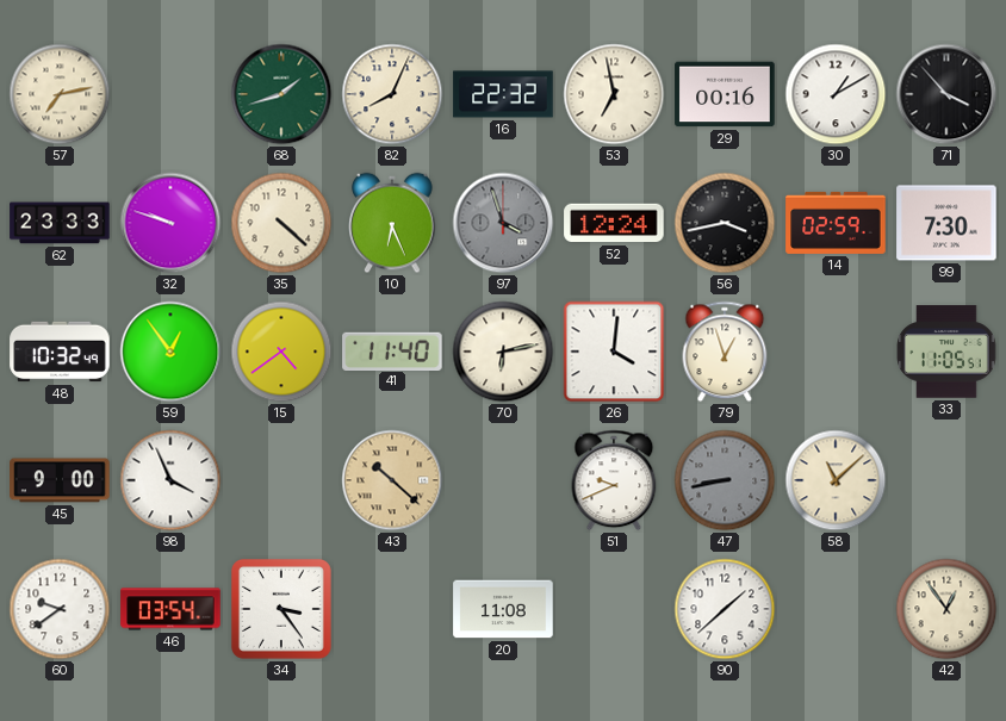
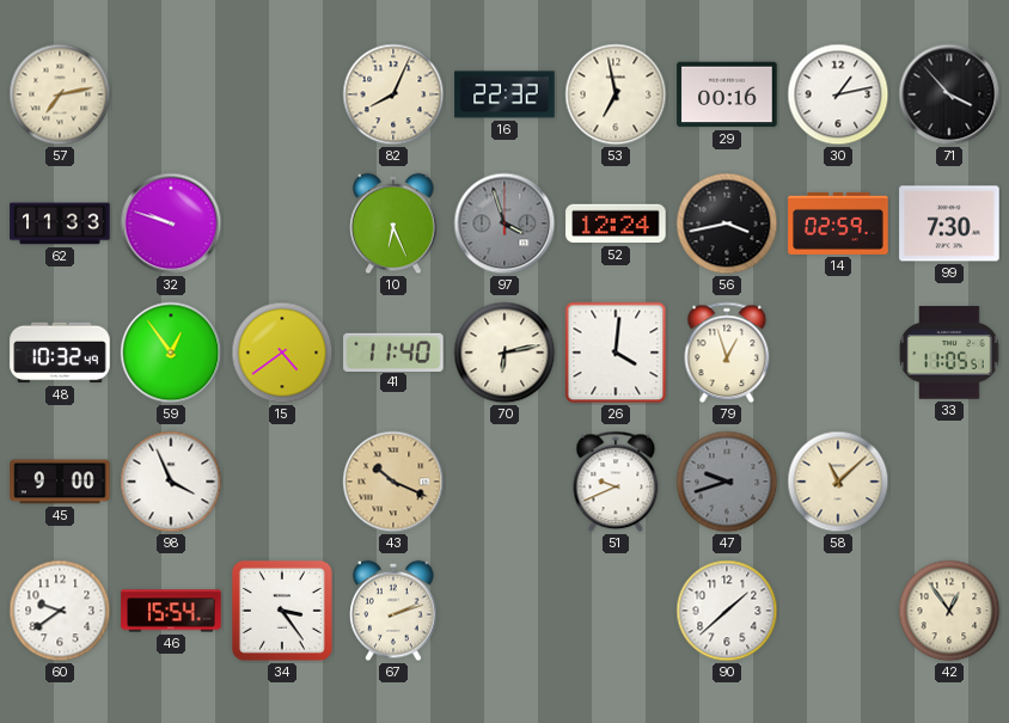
68: 1:42 -> none (281, 94)
30: 1:10 -> 1:13 (838, 94)
62: 23:33 -> 11:33 (60, 223)
35: 4:22 -> none (281, 223)
43: 10:22 -> 10:19 (393, 482)
47: 8:43 -> 9:42 (727, 482)
46: 03:54 -> 15:54 (171, 611)
67: none -> 2:12 (393, 611)
20: 11:08 -> none (503, 609)
